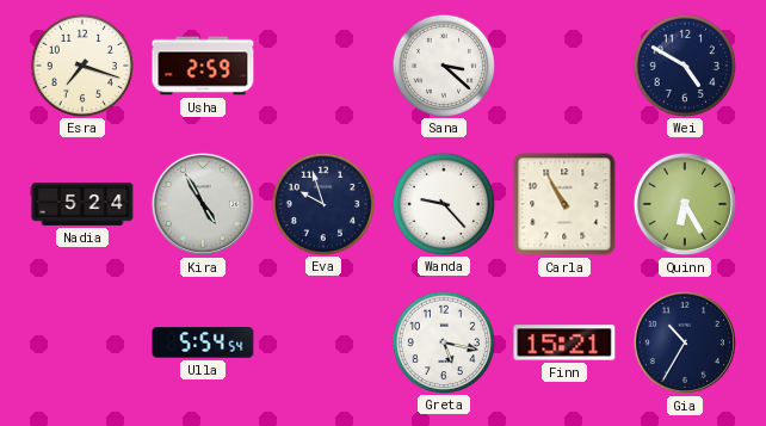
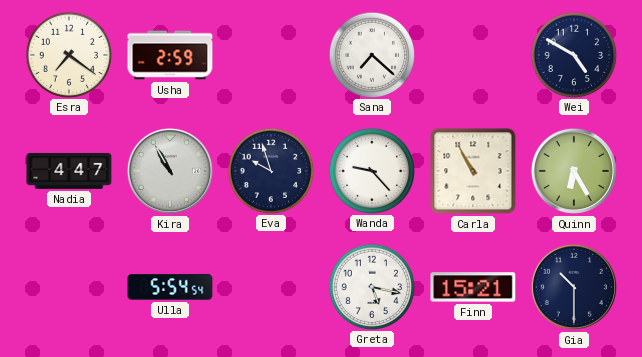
Esra: 7:18 -> 7:21 (68, 54)
Sana: 3:22 -> 7:22 (371, 54)
Nadia: 5:24 -> 4:47 (69, 171)
Kira: 4:55 -> 10:55 (170, 171)
Gia: 10:35 -> 10:30 (574, 287)
